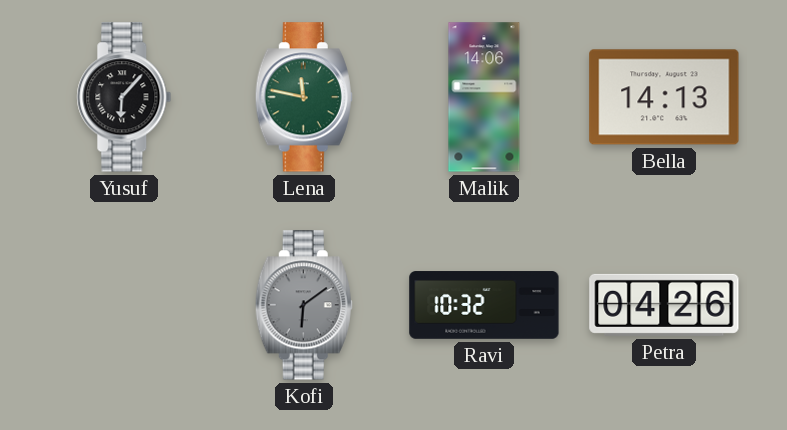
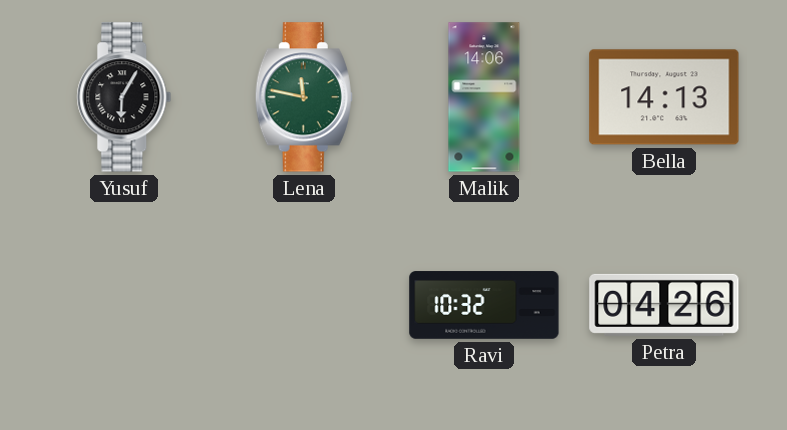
Yusuf: 6:07 -> 6:05 (124, 97)
Kofi: 6:09 -> none (304, 305)
